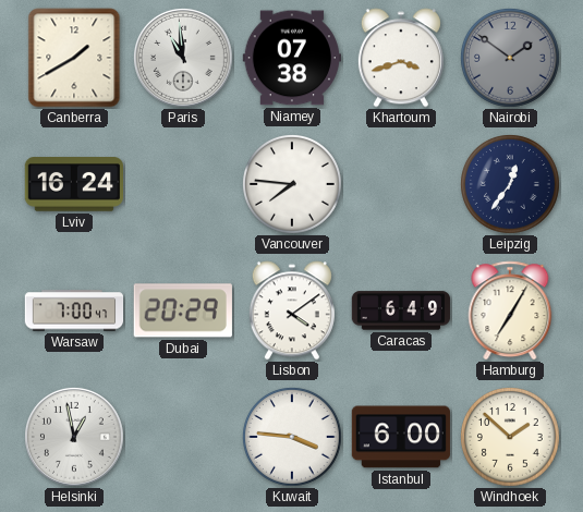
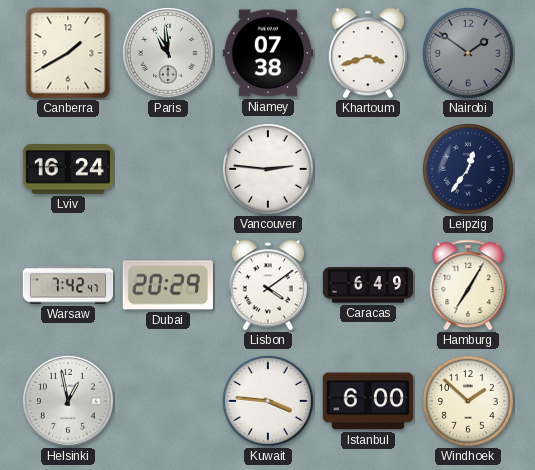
Vancouver: 7:46 -> 2:46 (269, 170)
Warsaw: 7:00 -> 7:42 (68, 285)
